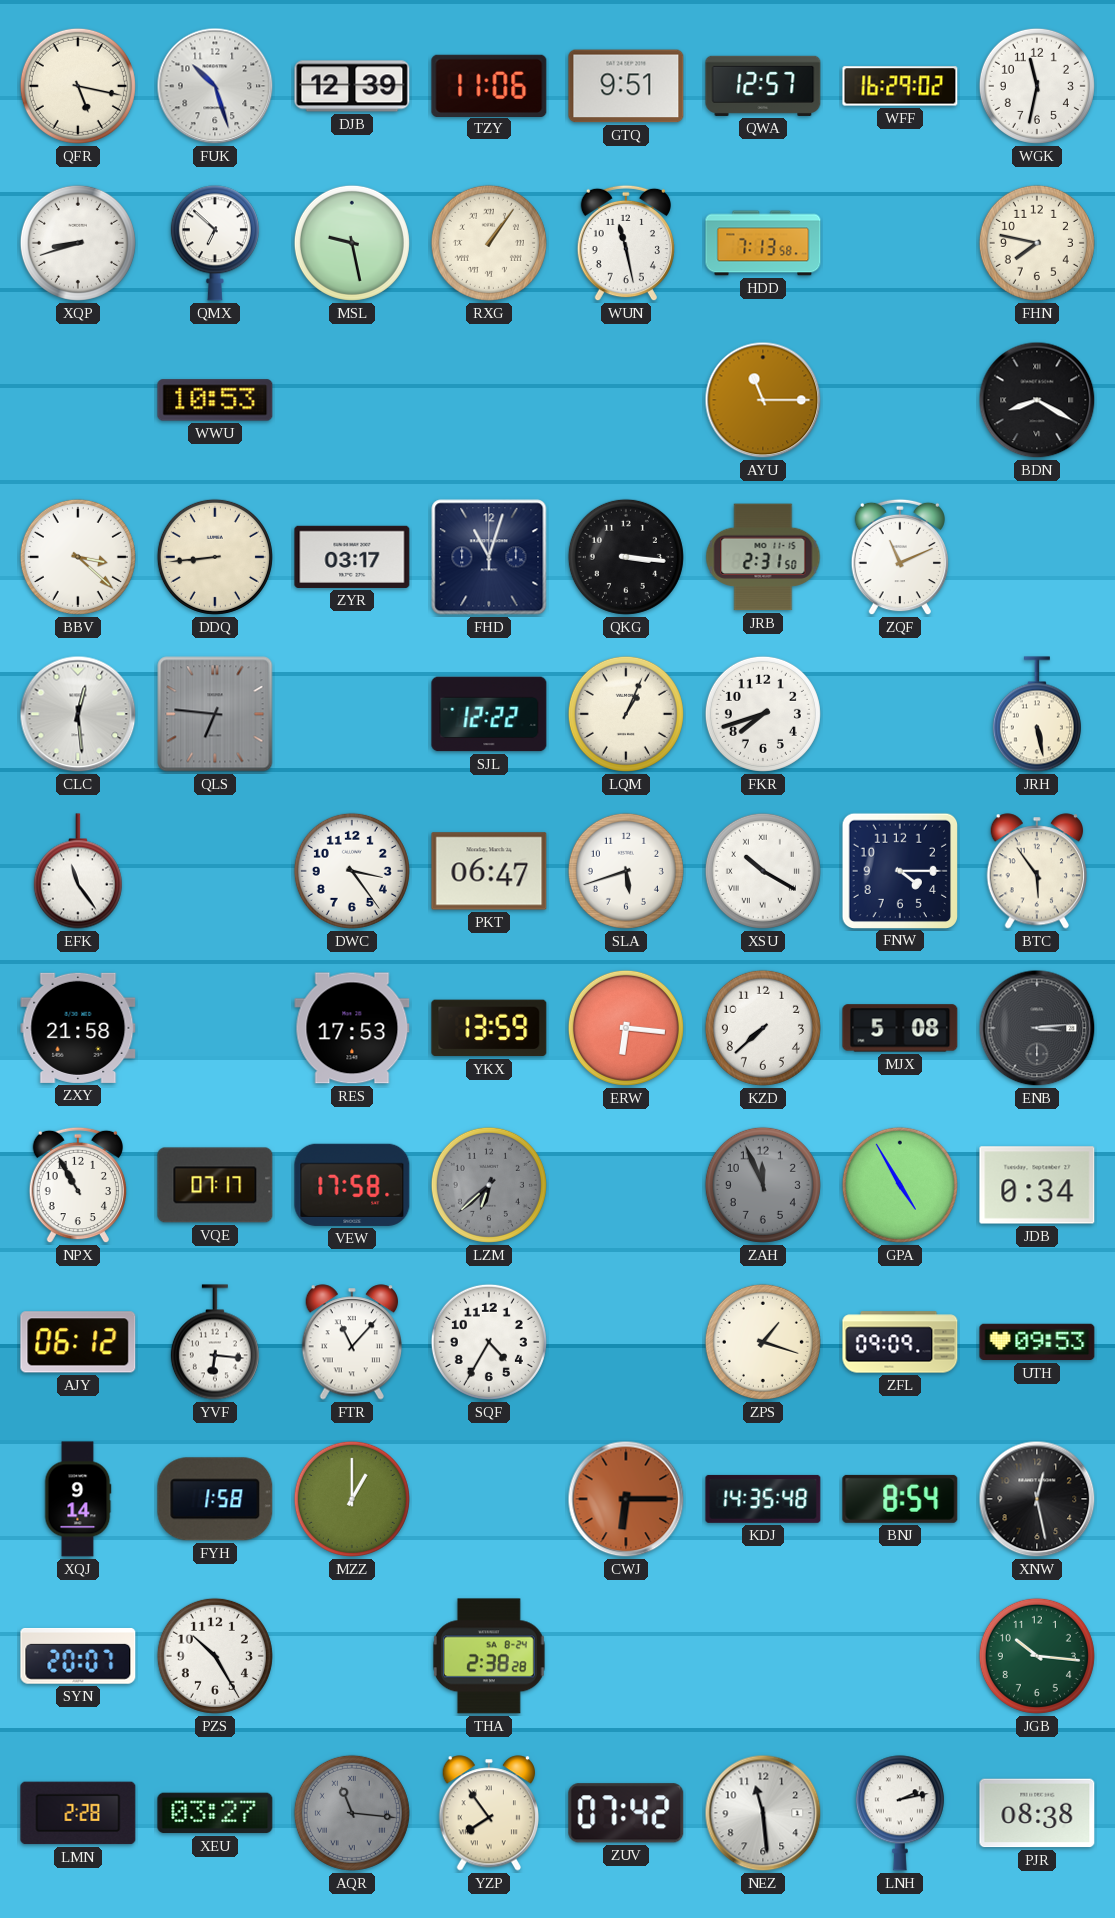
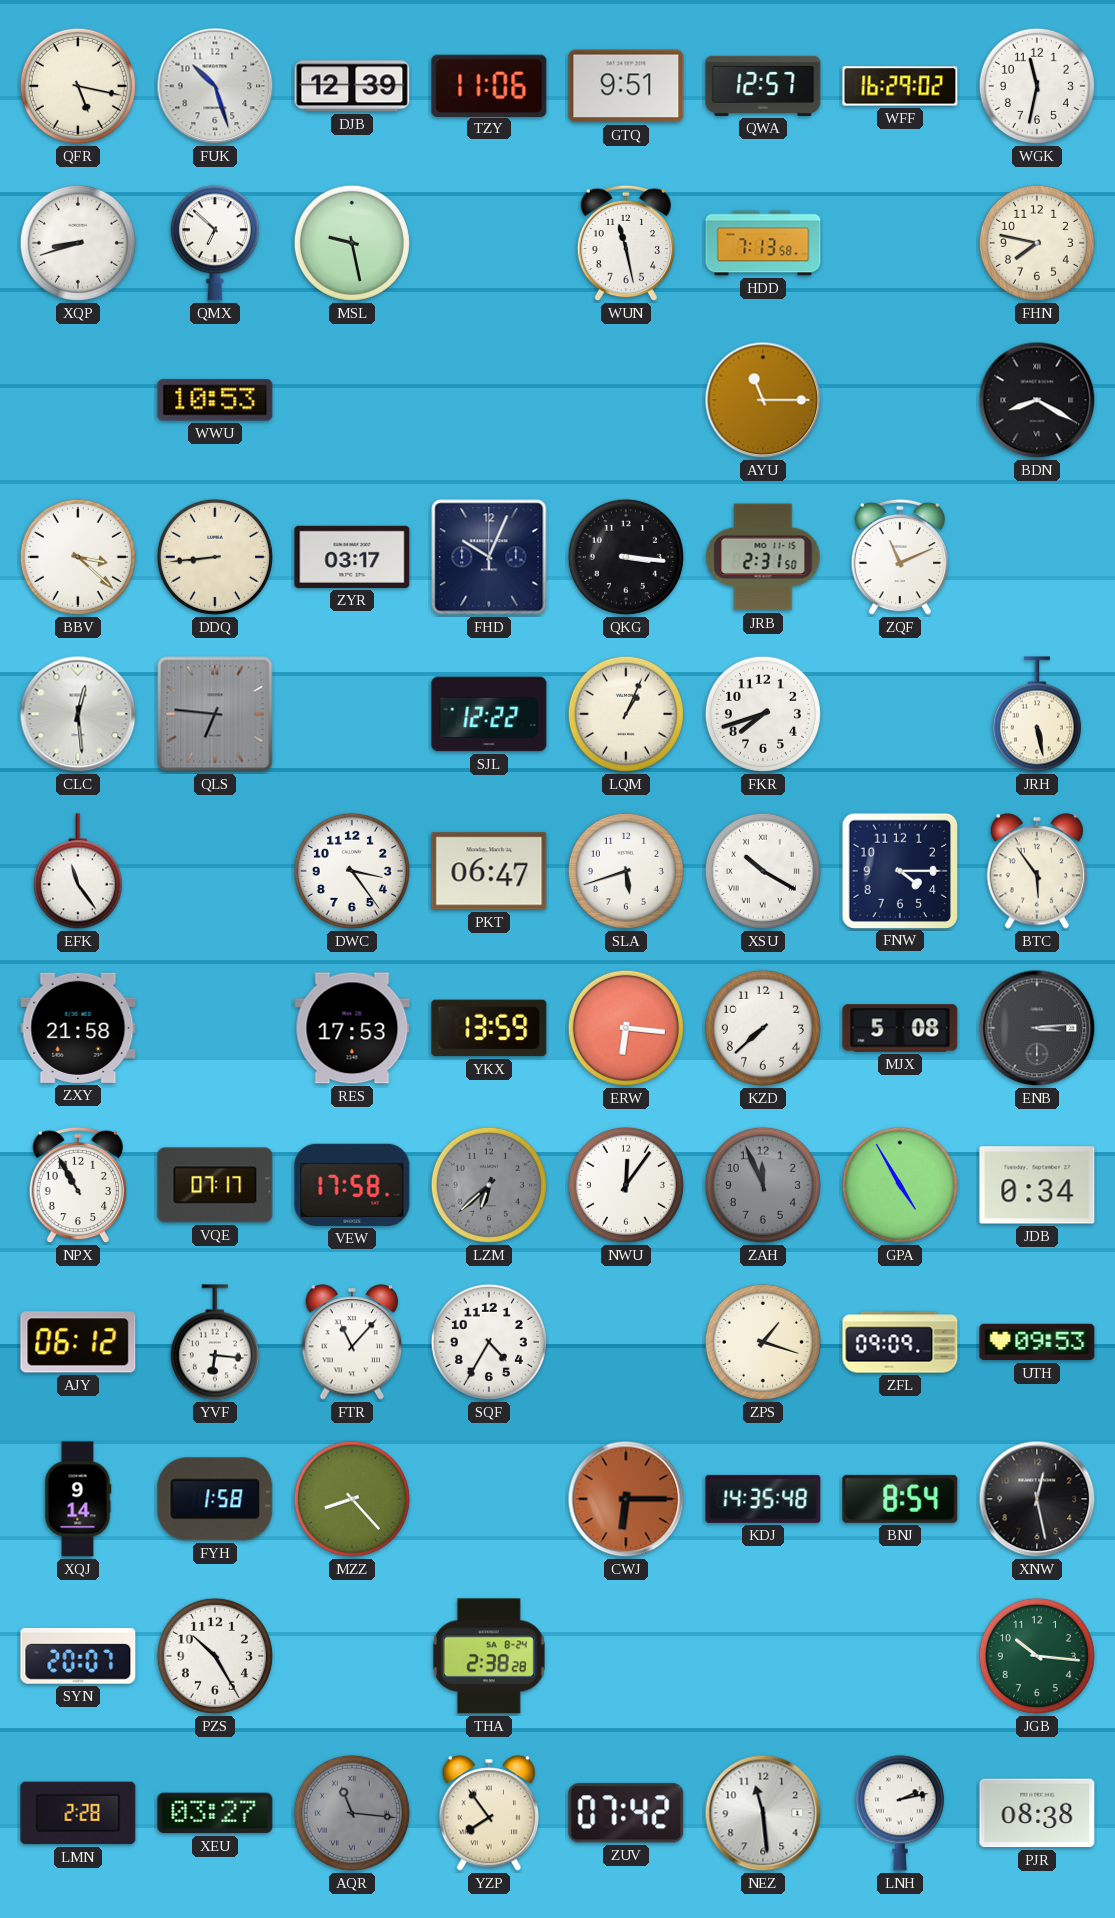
RXG: 1:06 -> none (489, 243)
FHD: 11:03 -> 10:04 (489, 557)
NWU: none -> 12:06 (626, 1185)
MZZ: 1:00 -> 8:23 (352, 1499)
